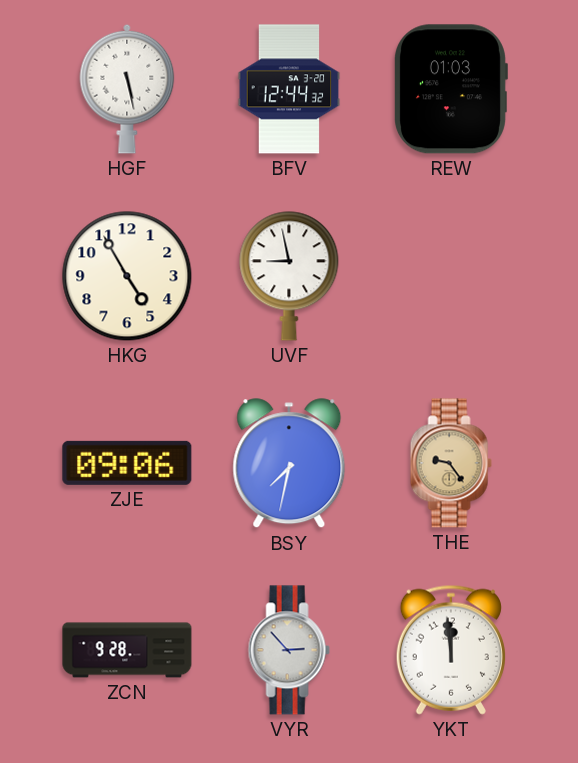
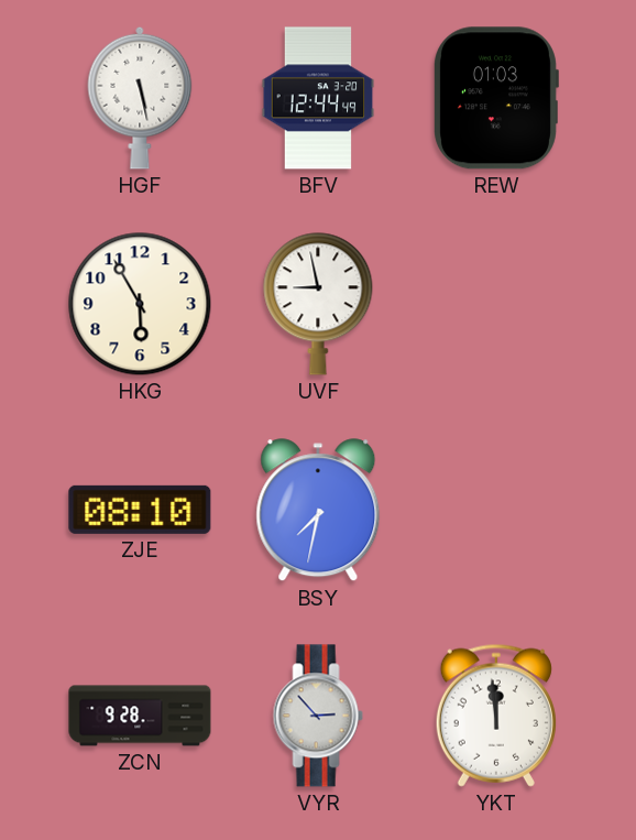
BFV: 12:44:32 -> 12:44:49 (318, 98)
HKG: 4:55 -> 5:55 (140, 304)
ZJE: 09:06 -> 08:10 (140, 510)
THE: 9:24 -> none (451, 463)
